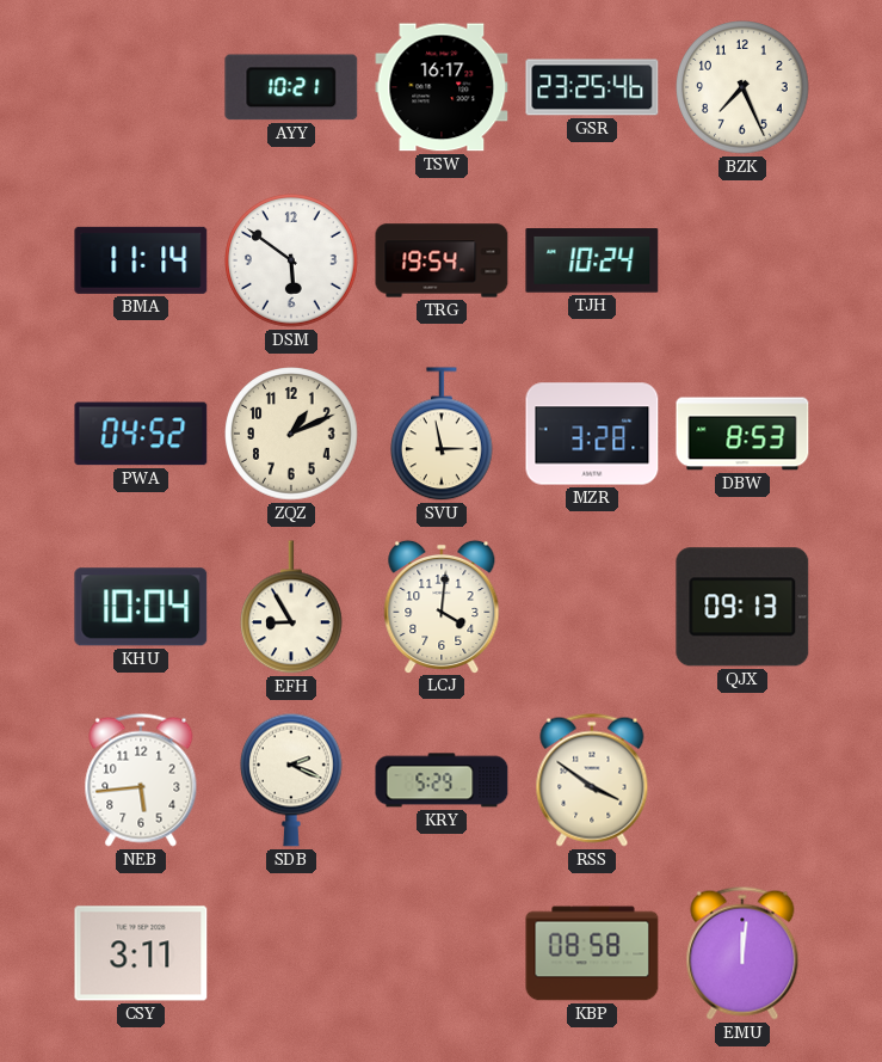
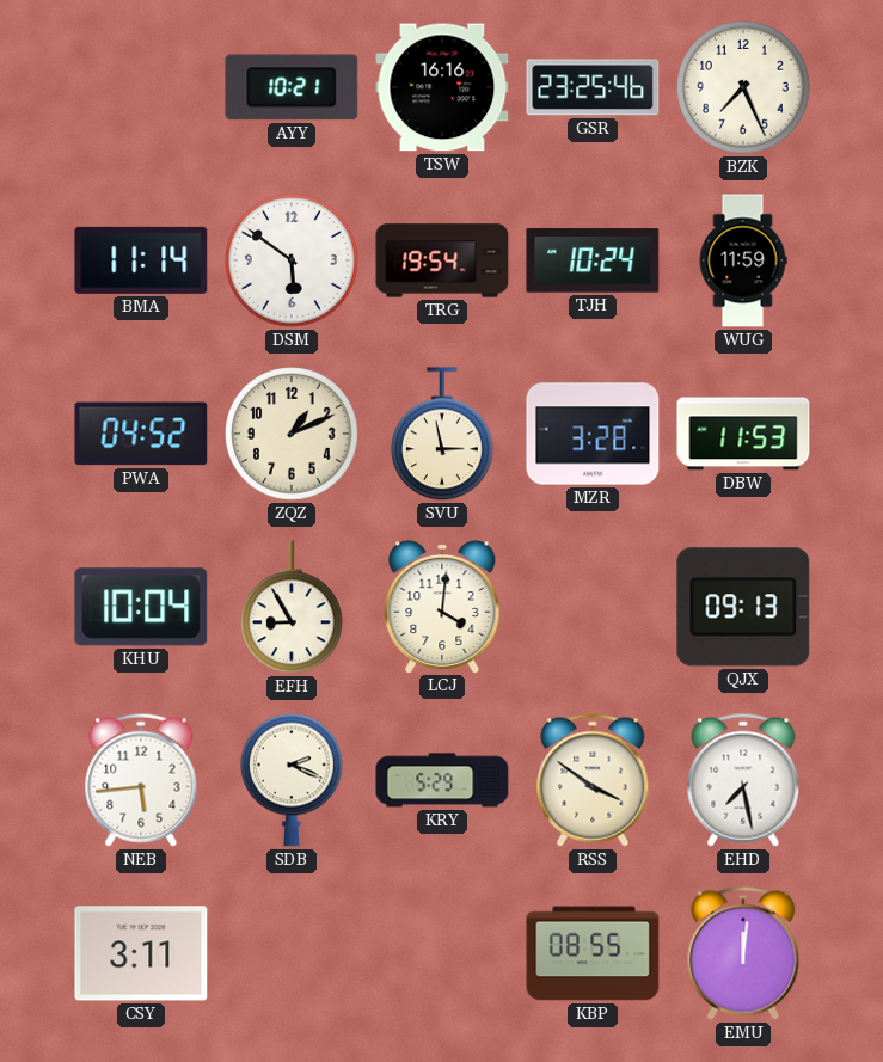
TSW: 16:17 -> 16:16 (442, 87)
WUG: none -> 11:59 (743, 260)
DBW: 8:53 -> 11:53 (743, 434)
EHD: none -> 7:28 (743, 780)
KBP: 08:58 -> 08:55 (593, 953)
